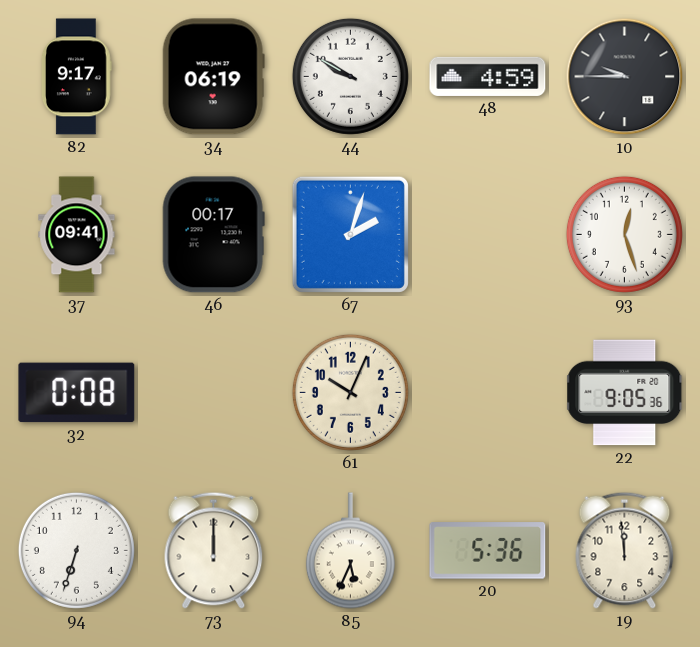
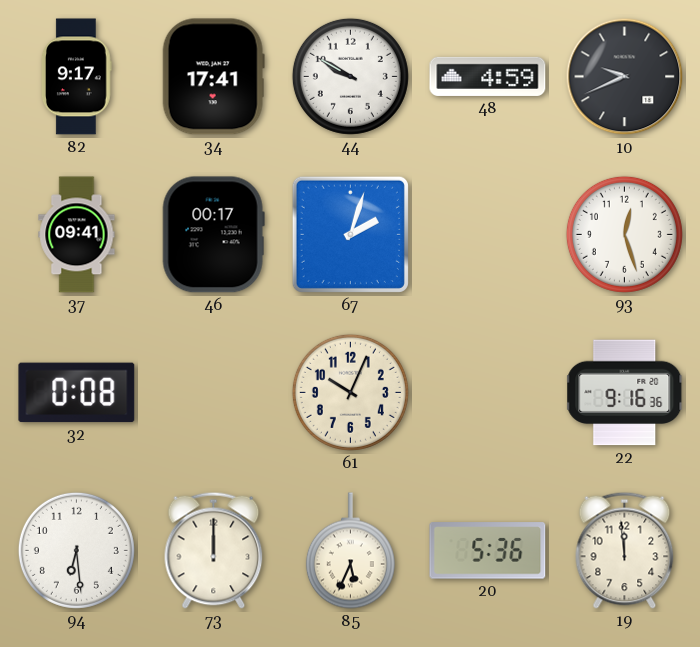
34: 06:19 -> 17:41 (213, 77)
10: 9:45 -> 9:41 (625, 77)
22: 9:05 -> 9:16 (625, 393)
94: 6:33 -> 6:29 (76, 550)
